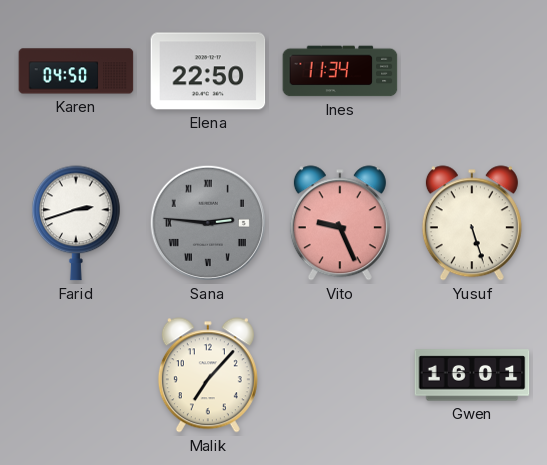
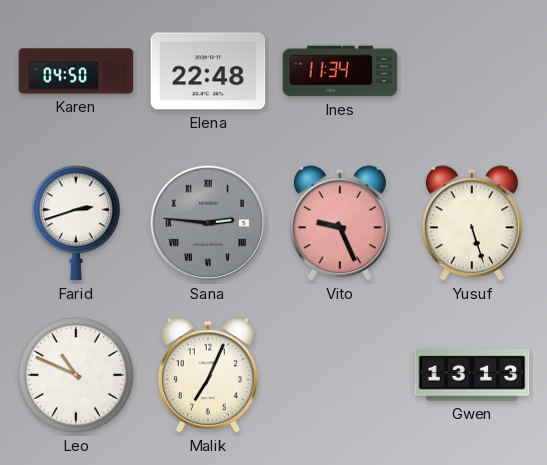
Elena: 22:50 -> 22:48 (208, 71)
Leo: none -> 10:49 (76, 375)
Malik: 7:07 -> 7:04 (208, 375)
Gwen: 16:01 -> 13:13 (472, 375)
